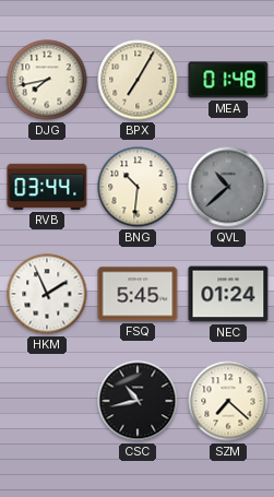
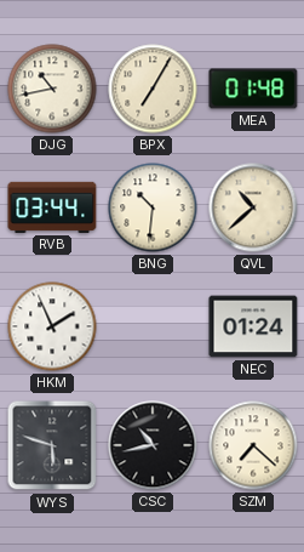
DJG: 7:43 -> 10:43 (52, 89)
QVL dial: grey -> cream (253, 207)
FSQ: 5:45 -> none (138, 294)
WYS: none -> 5:48 (52, 445)
